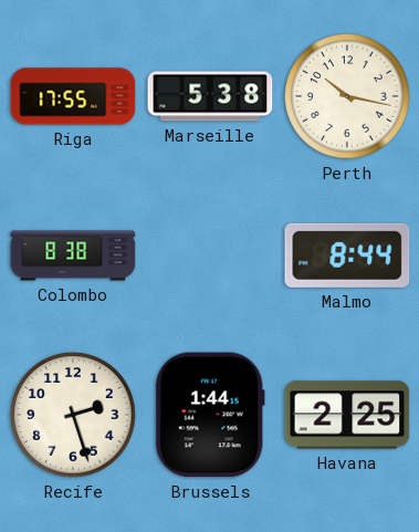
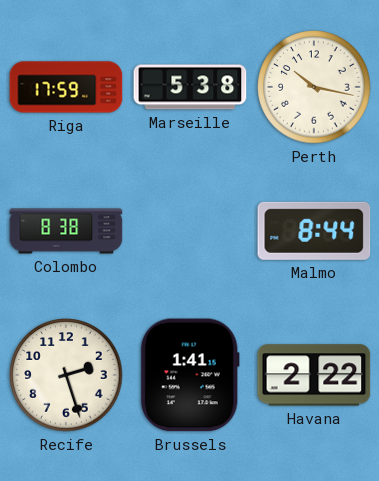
Riga: 17:55 -> 17:59 (66, 87)
Brussels: 1:44 -> 1:41 (190, 375)
Havana: 2:25 -> 2:22 (314, 375)
